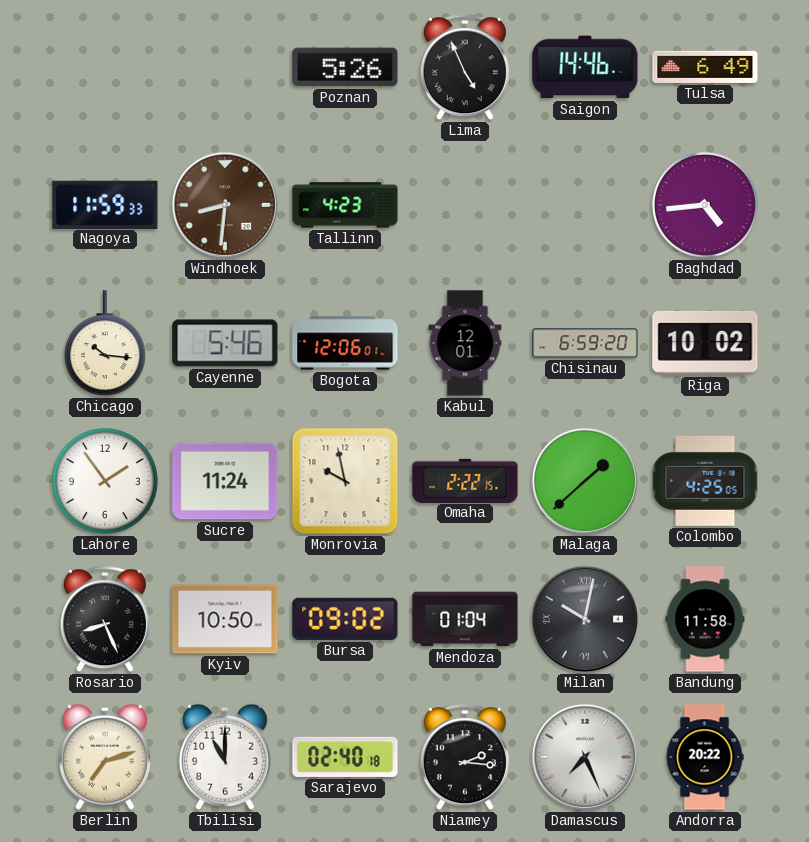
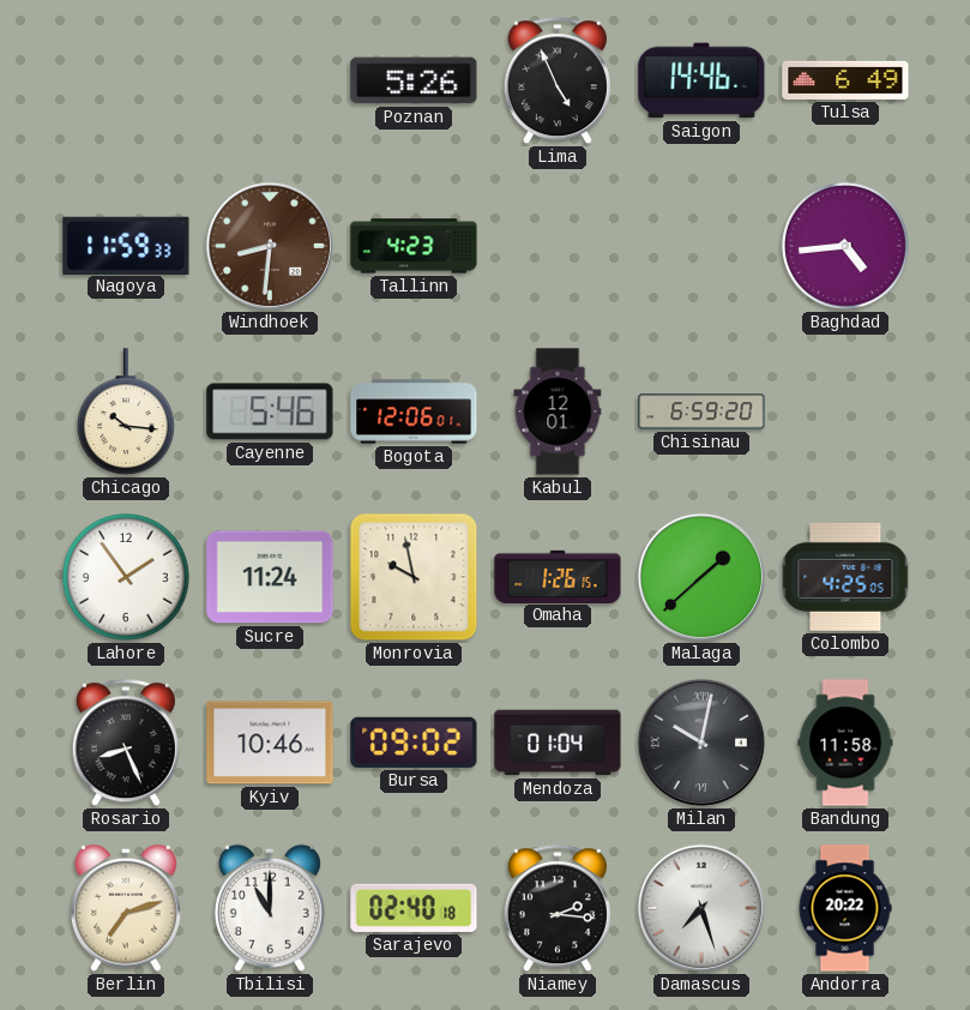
Riga: 10:02 -> none (705, 343)
Omaha: 2:22 -> 1:26 (558, 576)
Kyiv: 10:50 -> 10:46 (270, 743)
Damascus: 7:26 -> 7:27 (701, 908)
